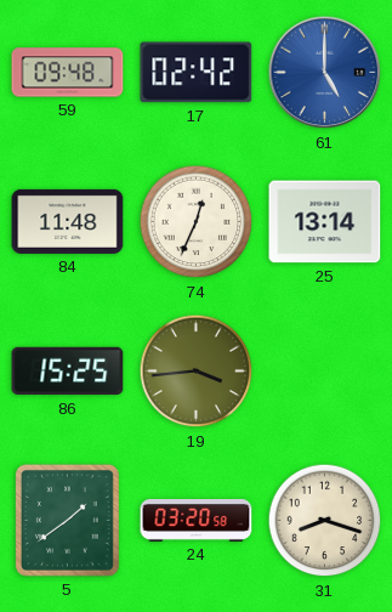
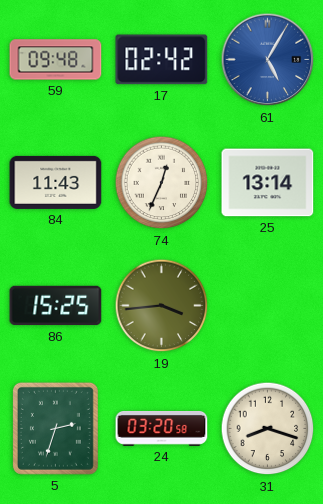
61: 5:00 -> 5:05 (268, 60)
84: 11:48 -> 11:43 (56, 182)
5: 1:39 -> 2:33 (55, 428)
